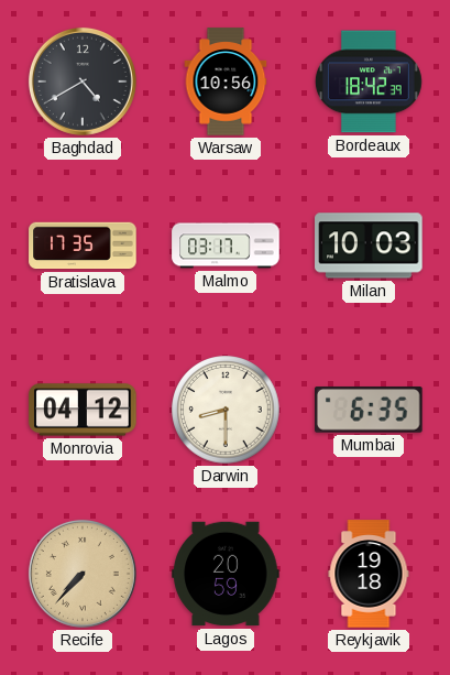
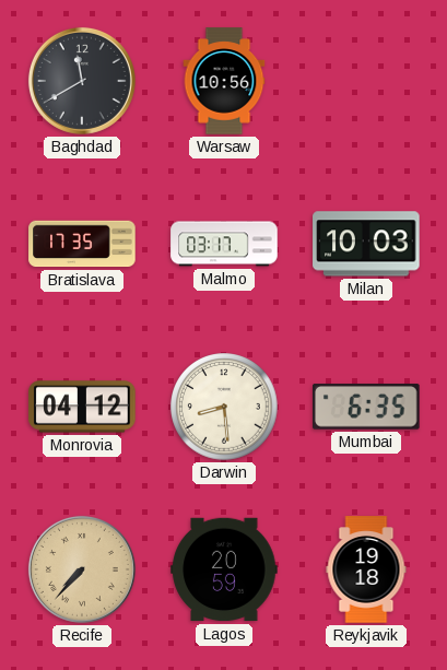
Baghdad: 4:40 -> 11:40 (82, 81)
Bordeaux: 18:42 -> none (369, 81)
Darwin: 8:30 -> 8:29 (224, 407)
